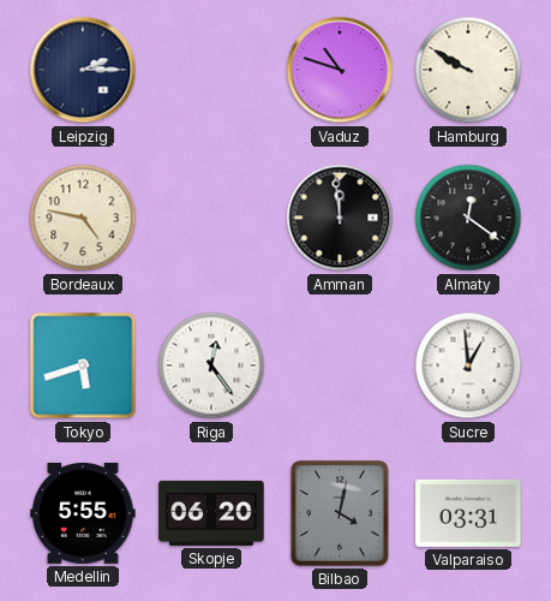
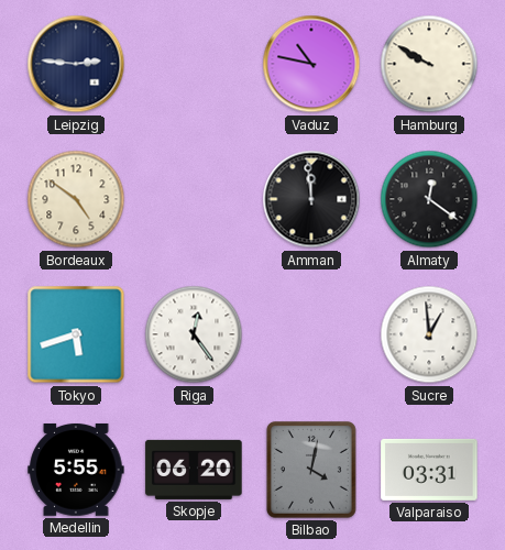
Leipzig: 2:15 -> 2:46 (76, 64)
Vaduz: 10:48 -> 10:47 (311, 64)
Bordeaux: 4:47 -> 4:51 (76, 199)
